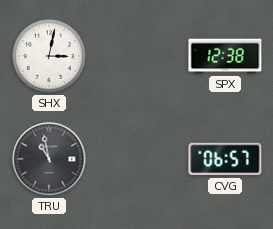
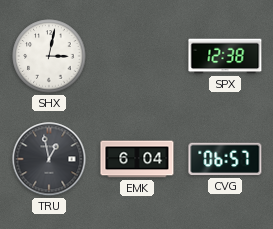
TRU: 10:58 -> 12:58 (49, 159)
EMK: none -> 6:04 (137, 159)
